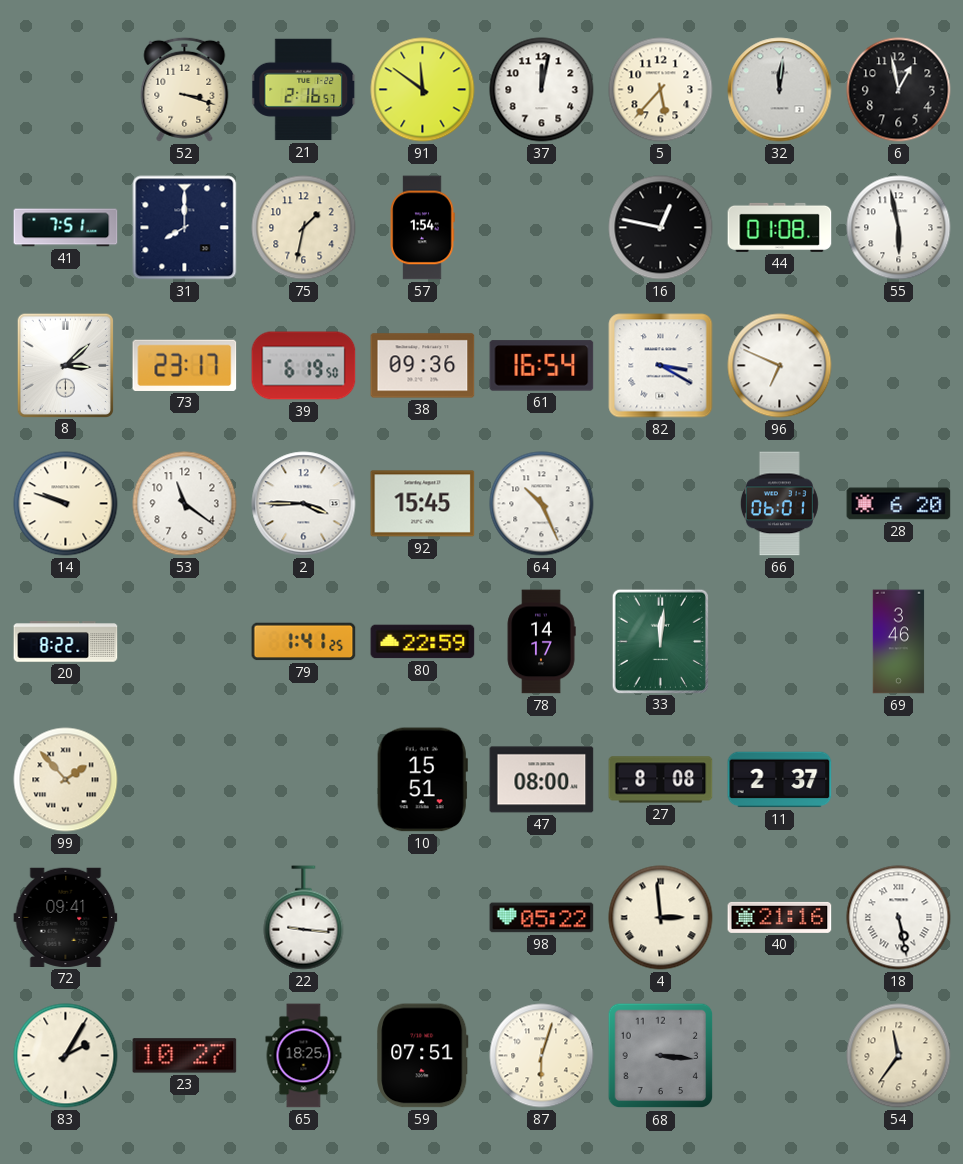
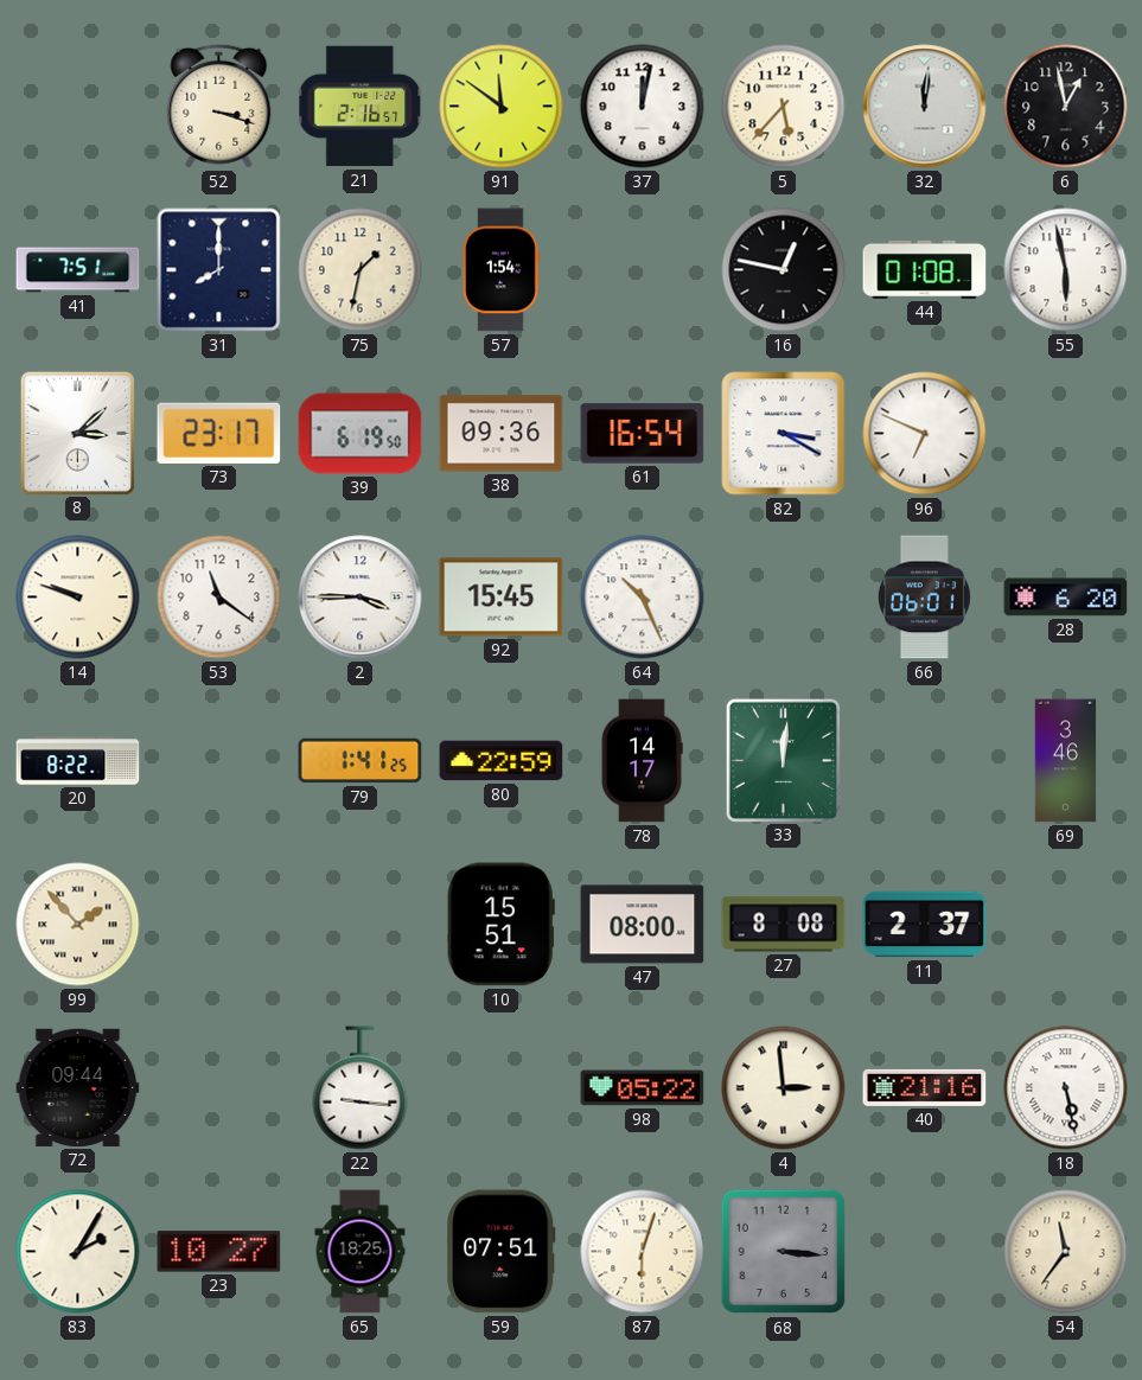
72: 09:41 -> 09:44 (78, 1087)
